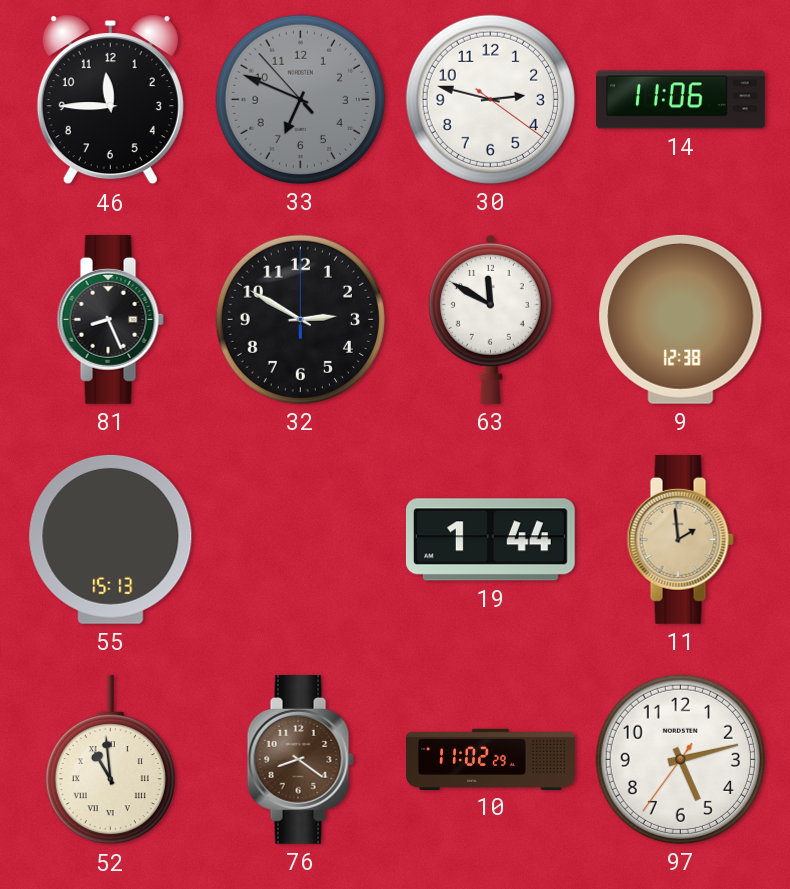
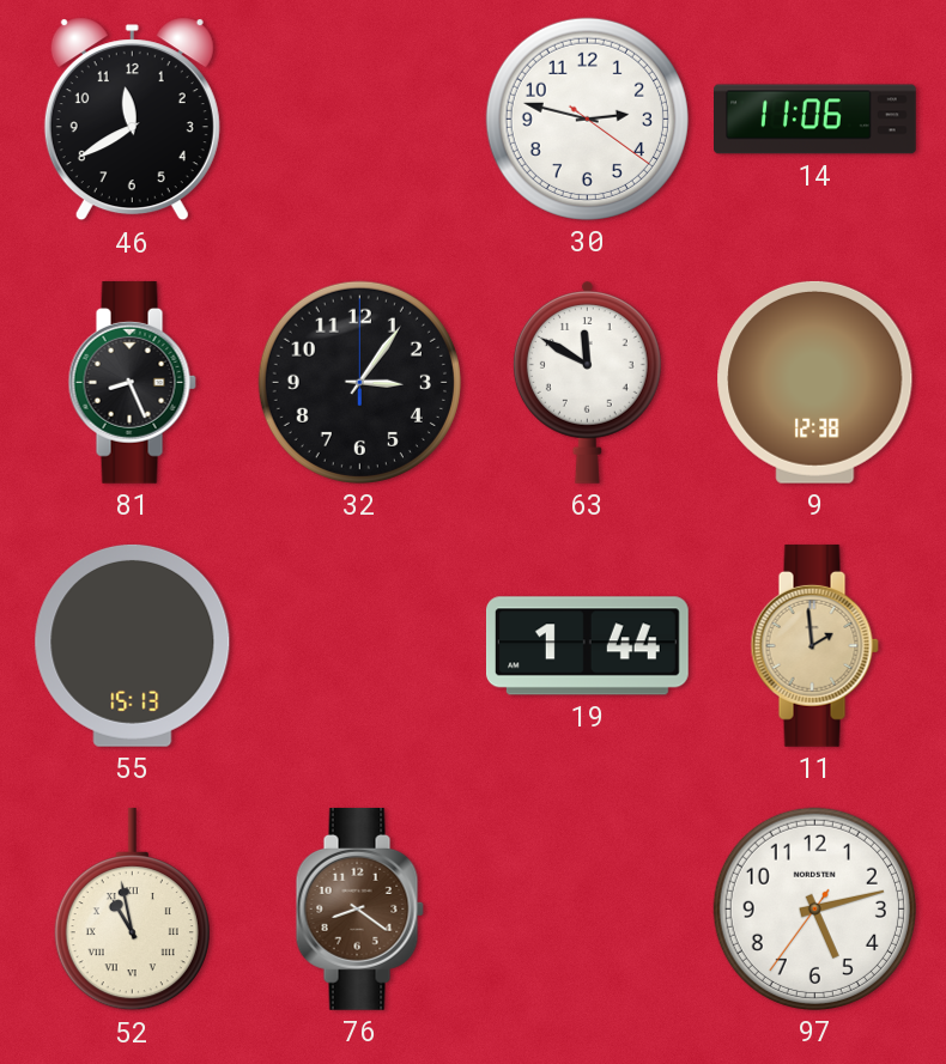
46: 11:45 -> 11:40 (132, 120)
33: 6:48 -> none (300, 99)
32: 2:50 -> 3:06 (359, 382)
52: 10:59 -> 10:58 (132, 910)
10: 11:02 -> none (491, 759)
